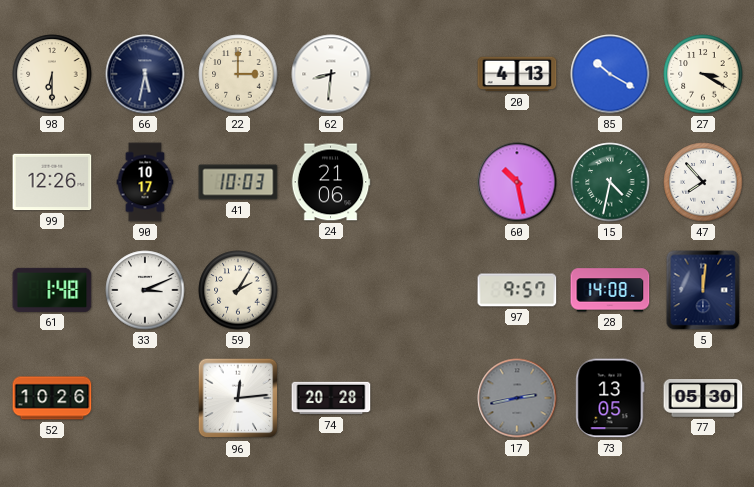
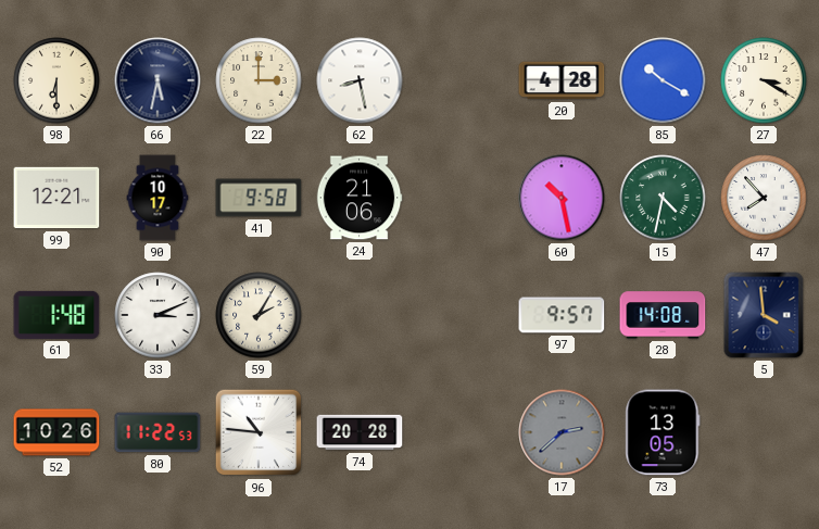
62: 8:31 -> 8:28 (360, 80)
20: 4:13 -> 4:28 (562, 80)
99: 12:26 -> 12:21 (56, 198)
41: 10:03 -> 9:58 (259, 198)
5: 12:01 -> 3:59 (764, 315)
80: none -> 11:22 (157, 432)
96: 12:14 -> 10:46 (259, 432)
17: 2:43 -> 2:38 (562, 432)
77: 05:30 -> none (703, 399)
